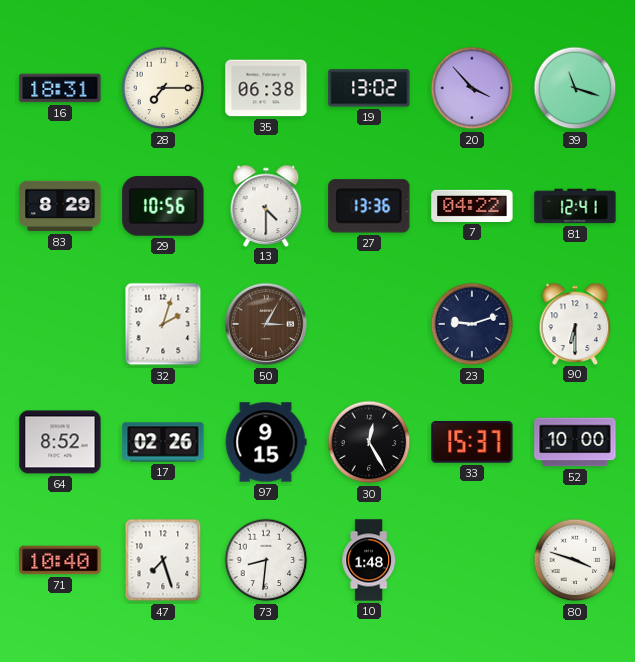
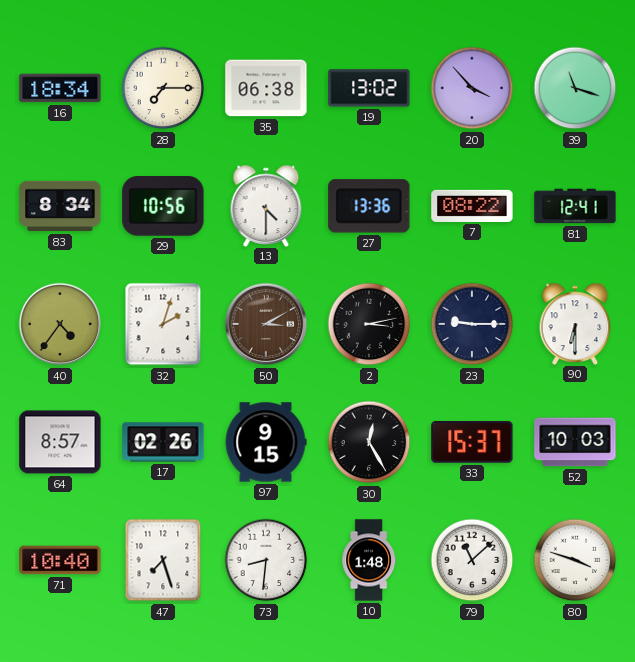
16: 18:31 -> 18:34 (60, 88)
83: 8:29 -> 8:34 (60, 206)
7: 04:22 -> 08:22 (472, 206)
40: none -> 4:36 (60, 324)
50: 3:05 -> 3:10 (266, 324)
2: none -> 3:13 (369, 324)
23: 9:12 -> 9:15 (472, 324)
64: 8:52 -> 8:57 (60, 442)
52: 10:00 -> 10:03 (575, 442)
79: none -> 11:08 (472, 560)
